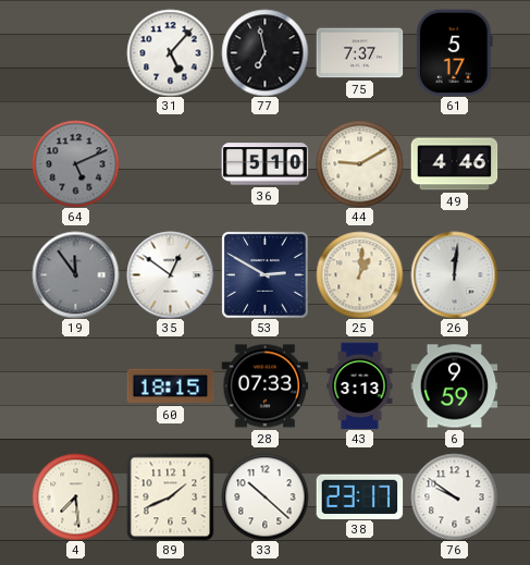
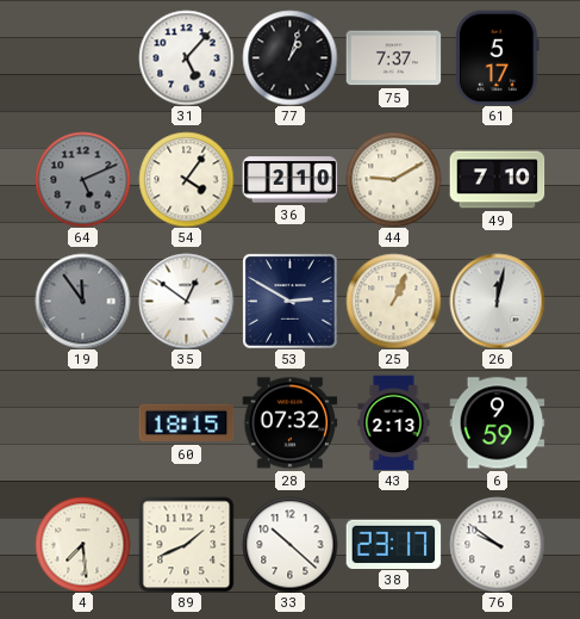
77: 6:58 -> 1:03 (289, 57)
54: none -> 4:06 (186, 179)
36: 5:10 -> 2:10 (289, 180)
49: 4:46 -> 7:10 (497, 180)
25: 1:01 -> 1:04 (393, 301)
26: 12:01 -> 12:02 (497, 301)
28: 07:33 -> 07:32 (289, 423)
43: 3:13 -> 2:13 (394, 422)
